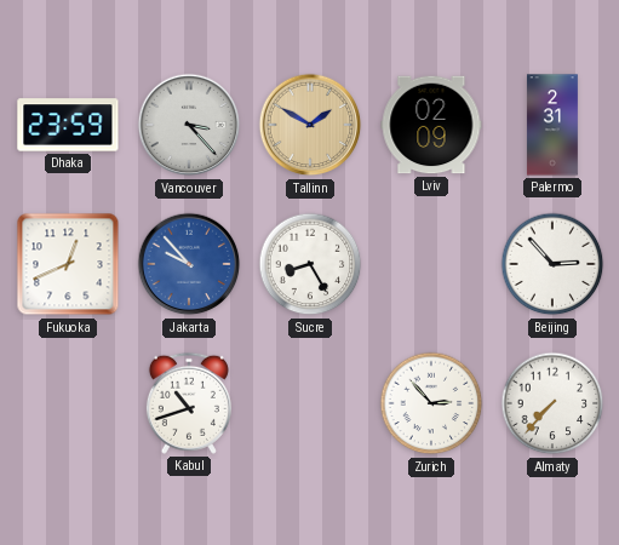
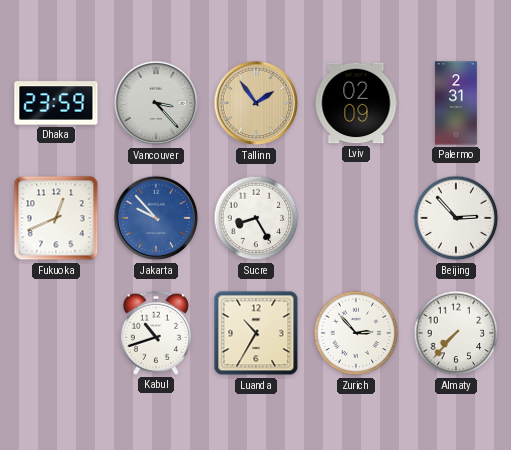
Tallinn: 1:50 -> 1:54 (256, 103)
Luanda: none -> 10:35 (256, 333)
